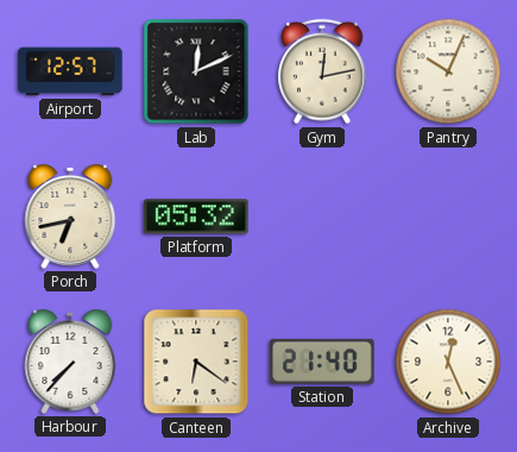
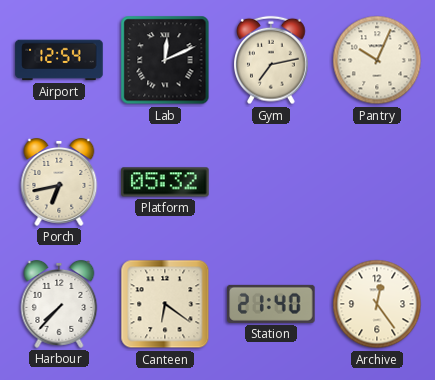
Airport: 12:57 -> 12:54 (59, 60)
Gym: 12:13 -> 7:13 (272, 60)
Archive: 12:26 -> 12:24 (377, 304)
